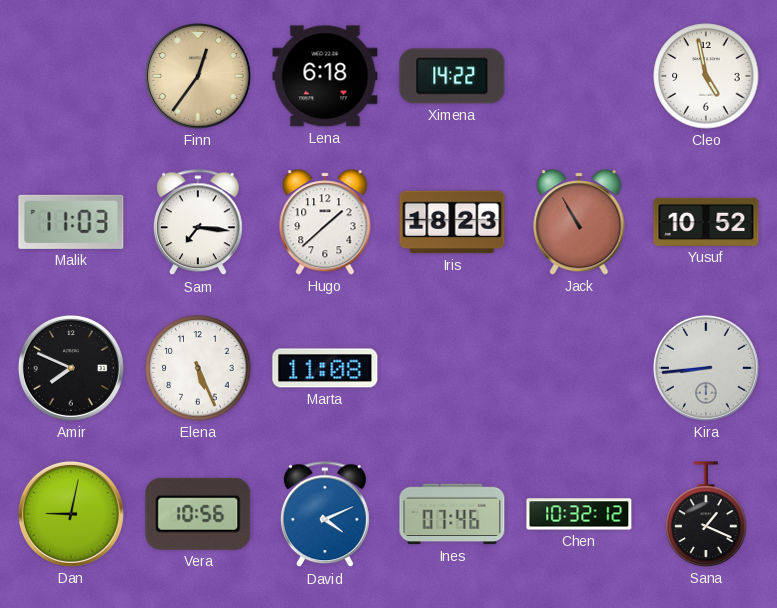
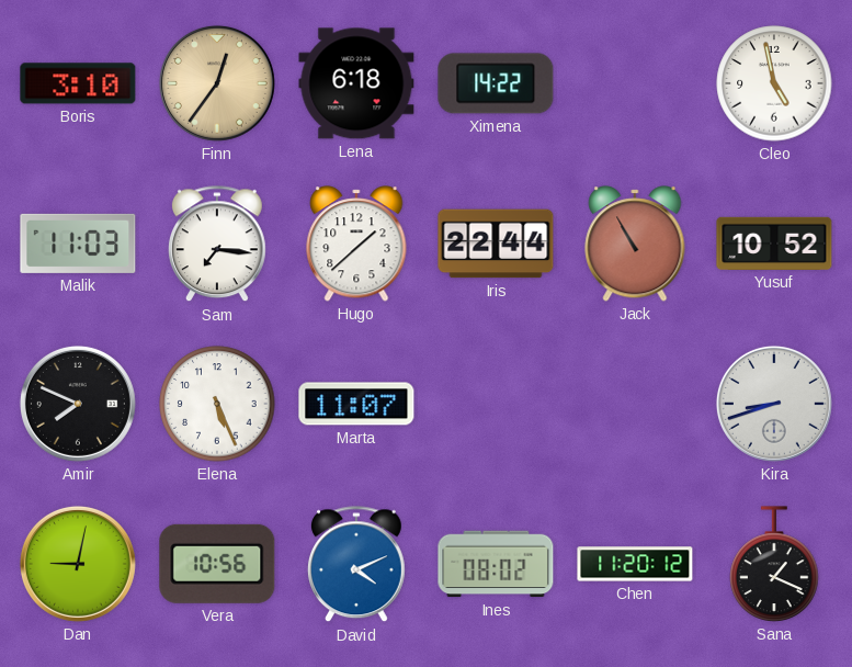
Boris: none -> 3:10 (78, 83)
Iris: 18:23 -> 22:44 (496, 244)
Marta: 11:08 -> 11:07 (356, 404)
Kira: 8:44 -> 8:42 (774, 404)
Ines: 07:46 -> 08:02 (496, 564)
Chen: 10:32 -> 11:20 (635, 564)
